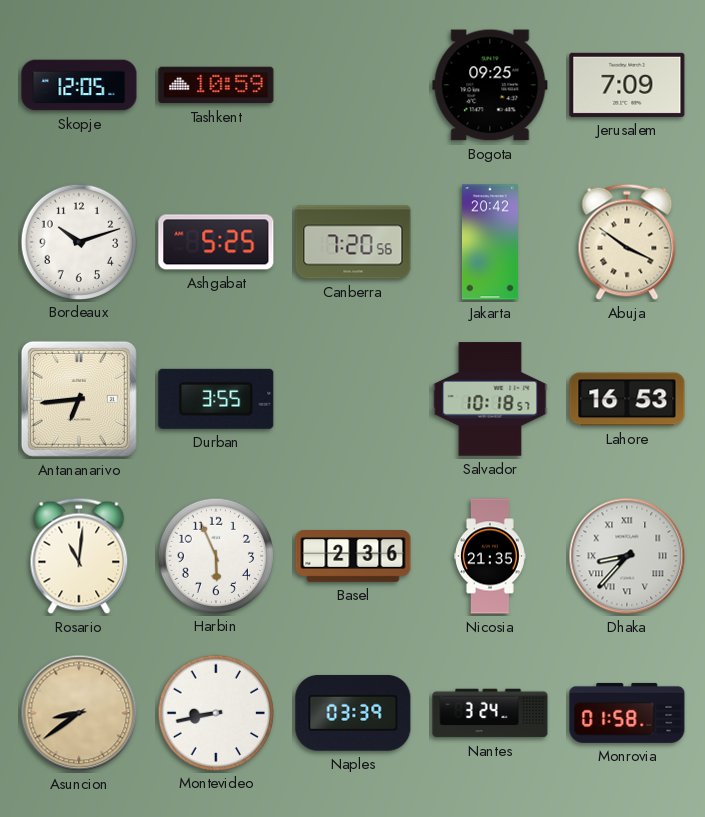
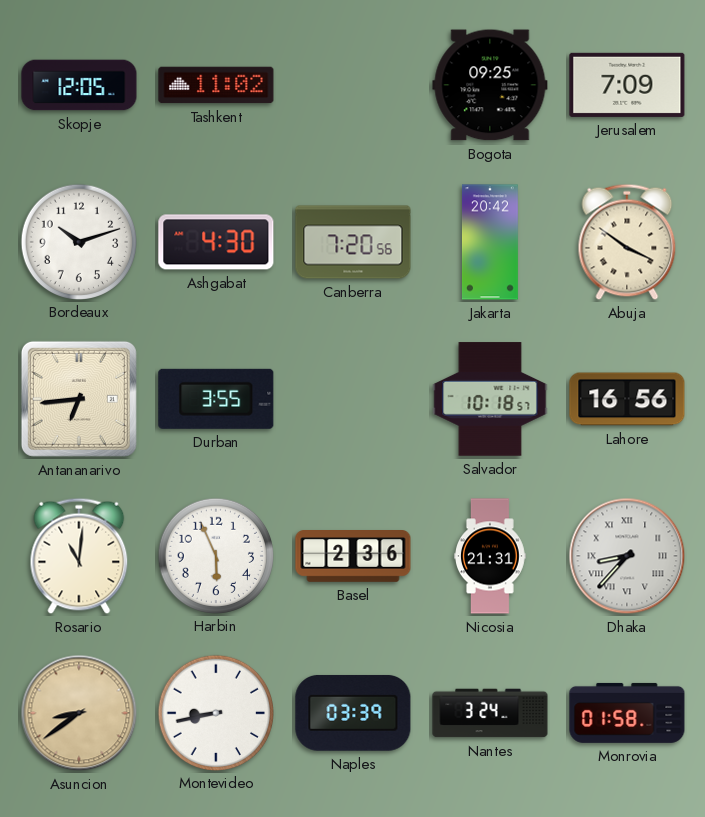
Tashkent: 10:59 -> 11:02 (216, 85)
Ashgabat: 5:25 -> 4:30 (216, 242)
Lahore: 16:53 -> 16:56 (627, 399)
Nicosia: 21:35 -> 21:31 (491, 556)
